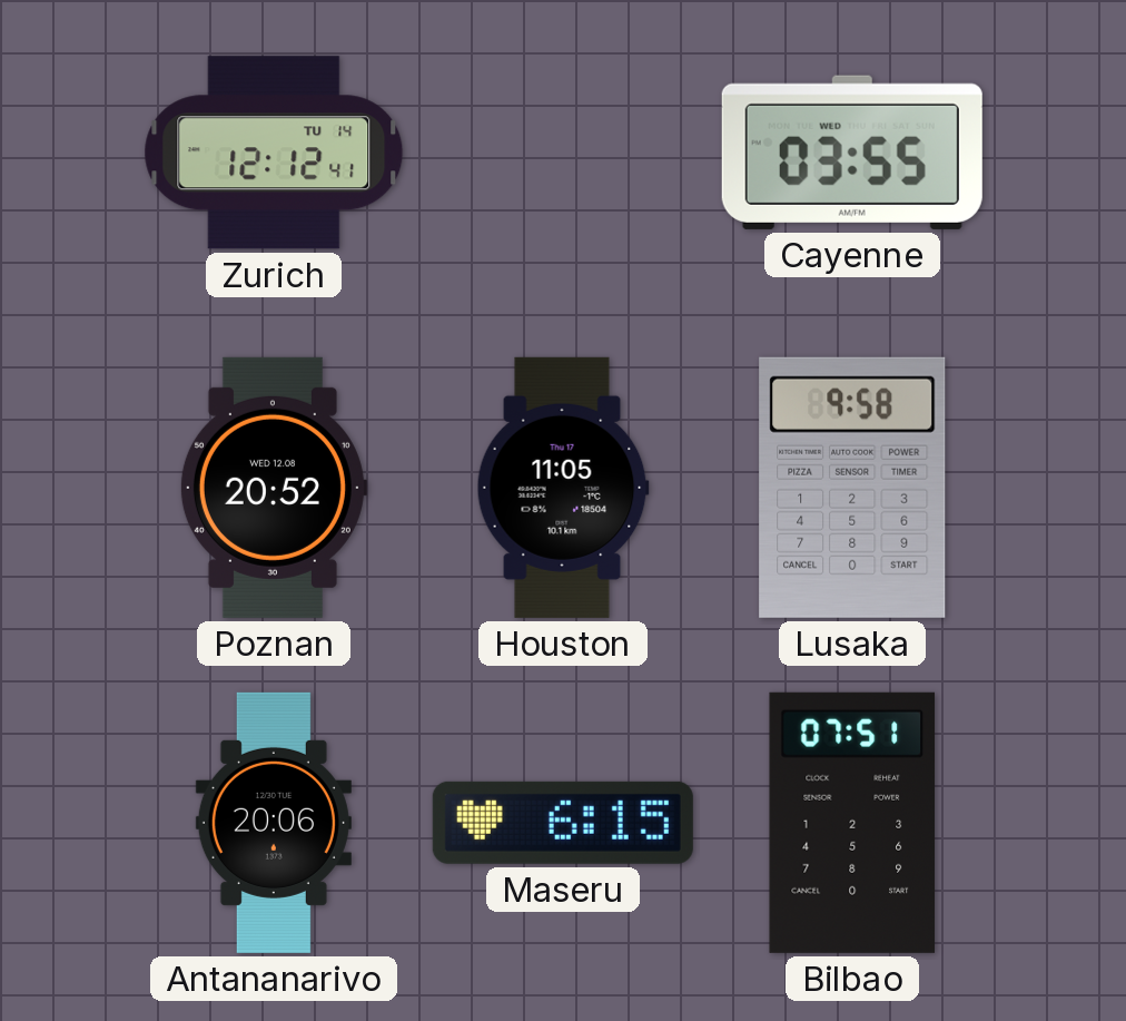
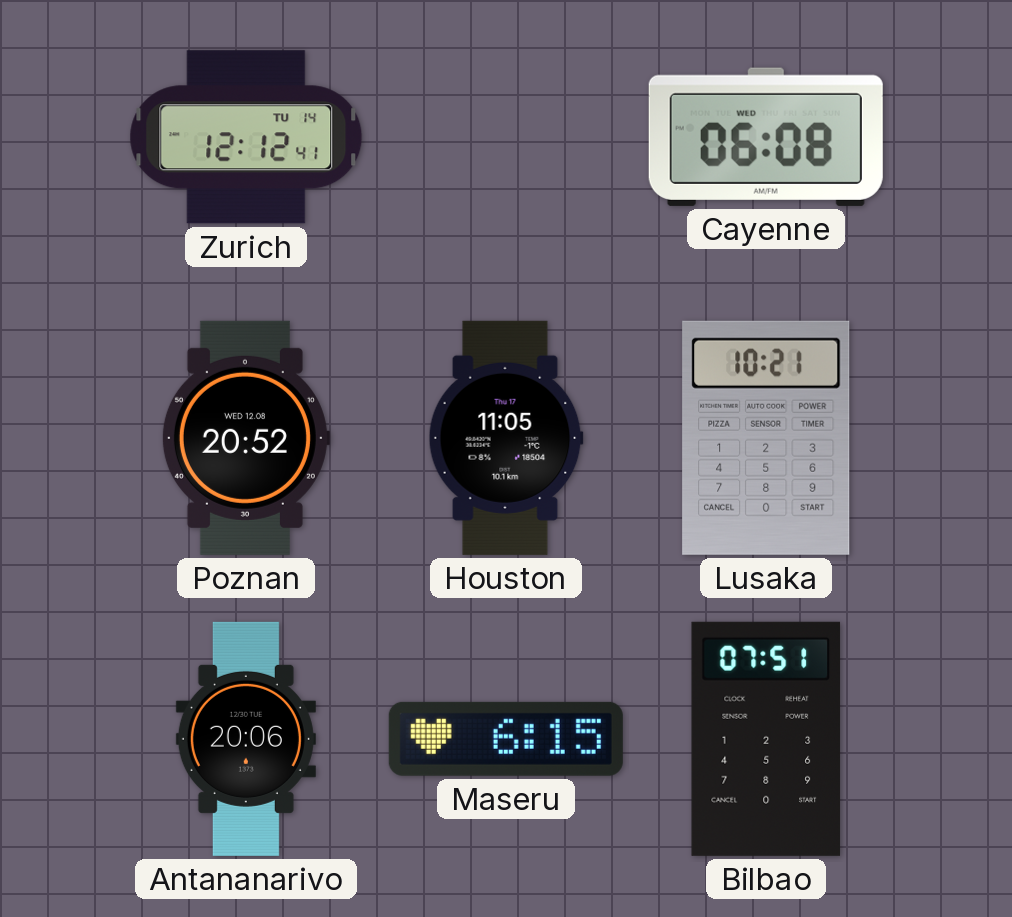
Cayenne: 03:55 -> 06:08 (766, 137)
Lusaka: 9:58 -> 10:21 (766, 438)
